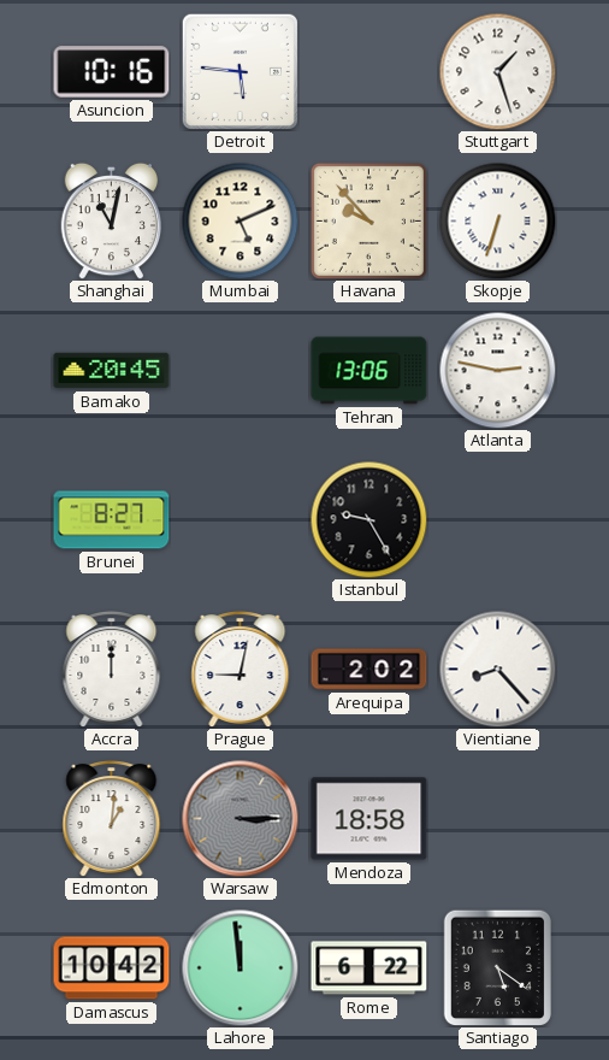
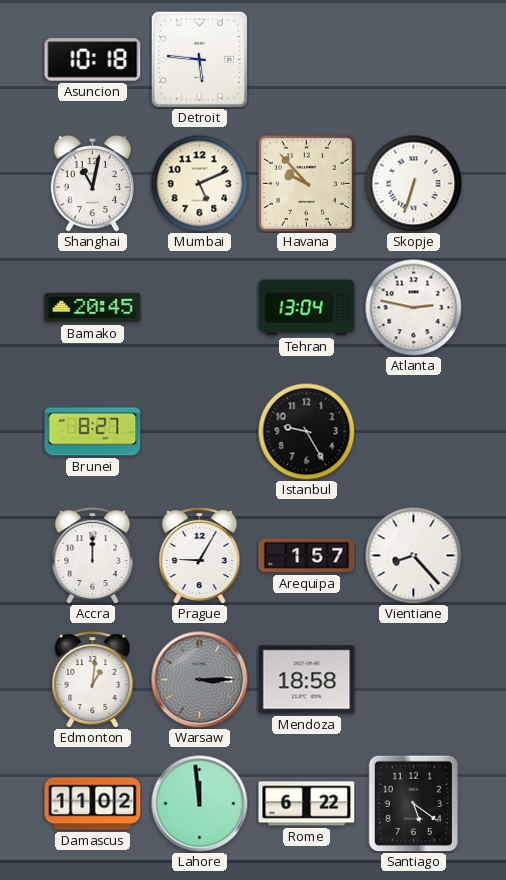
Asuncion: 10:16 -> 10:18 (93, 60)
Stuttgart: 1:27 -> none (497, 71)
Tehran: 13:06 -> 13:04 (307, 308)
Prague: 9:02 -> 9:05 (200, 556)
Arequipa: 2:02 -> 1:57 (307, 556)
Damascus: 10:42 -> 11:02 (93, 804)
